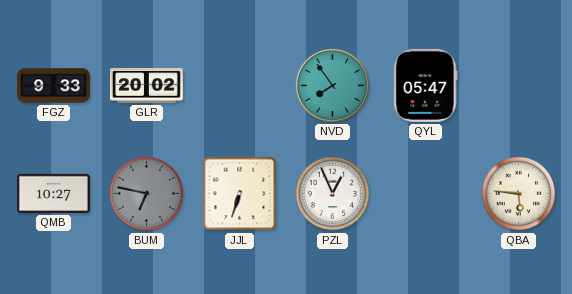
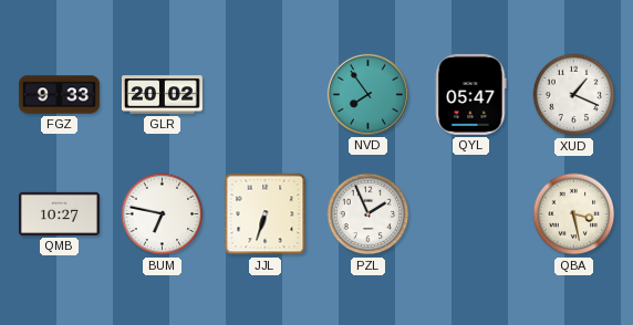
XUD: none -> 1:19 (574, 95)
BUM dial: grey -> white (163, 214)
PZL: 12:56 -> 1:56 (369, 214)
QBA: 5:46 -> 3:28 (574, 214)
